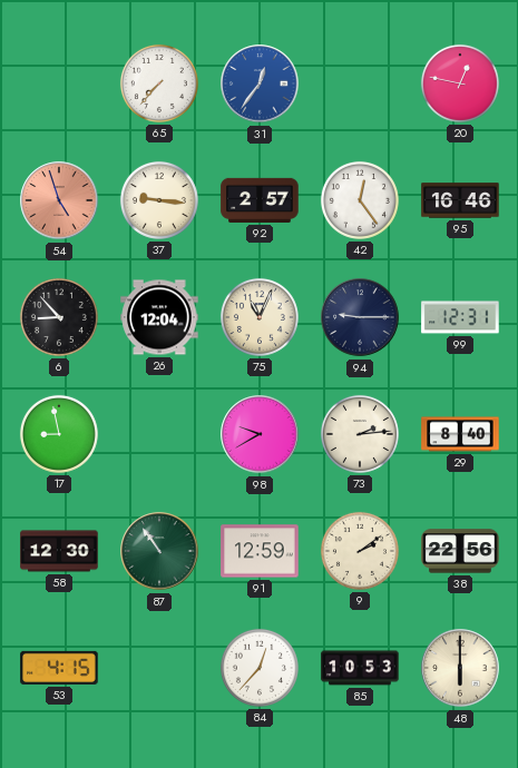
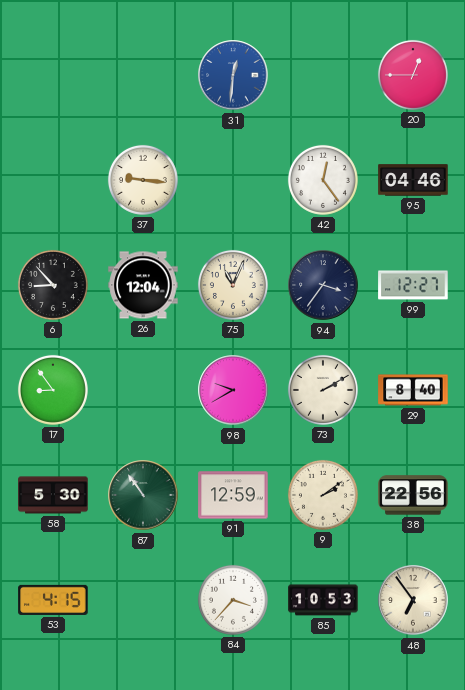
65: 7:37 -> none (159, 83)
31: 12:36 -> 12:31 (233, 75)
20: 12:47 -> 12:45 (413, 75)
54: 4:57 -> none (59, 200)
92: 2:57 -> none (260, 200)
95: 16:46 -> 04:46 (413, 180)
94: 9:15 -> 3:36 (323, 285)
99: 12:31 -> 12:27 (413, 285)
17: 8:58 -> 8:54 (53, 390)
73: 2:14 -> 2:10 (323, 390)
58: 12:30 -> 5:30 (53, 495)
84: 12:37 -> 3:37 (233, 600)
48: 6:00 -> 6:54 (413, 600)
